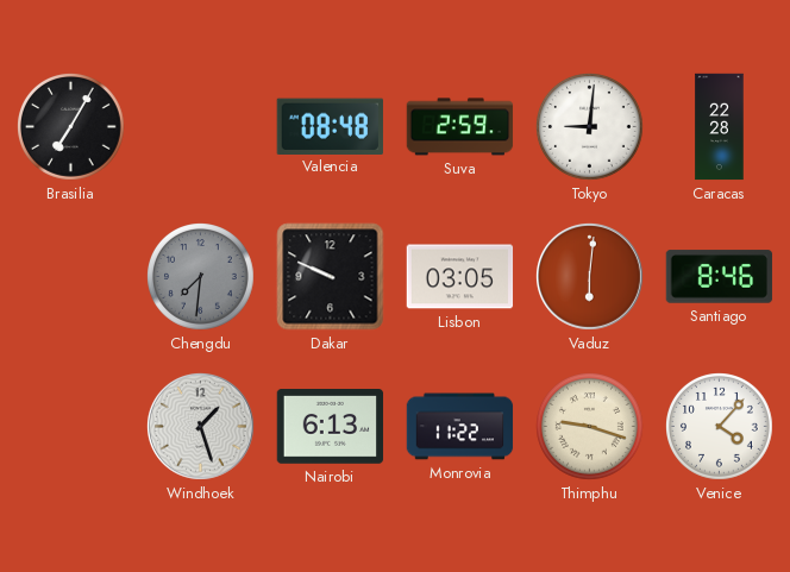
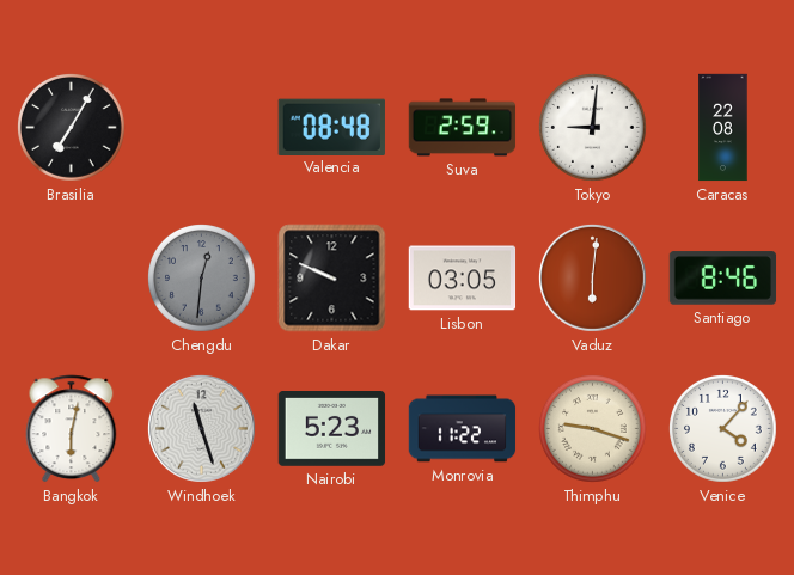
Caracas: 22:28 -> 22:08 (723, 128)
Chengdu: 7:31 -> 12:31 (202, 279)
Bangkok: none -> 6:02 (72, 429)
Windhoek: 1:27 -> 11:27 (202, 429)
Nairobi: 6:13 -> 5:23 (332, 429)
